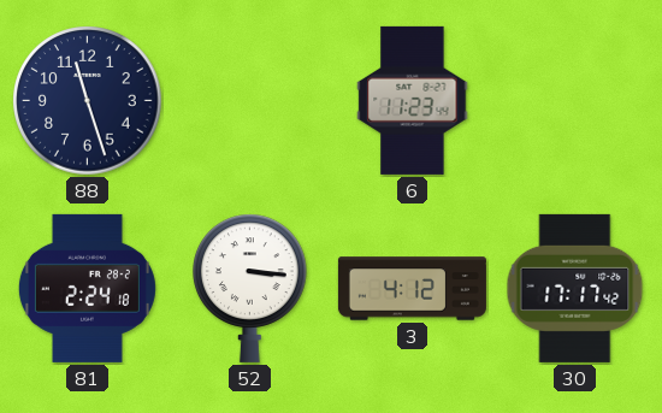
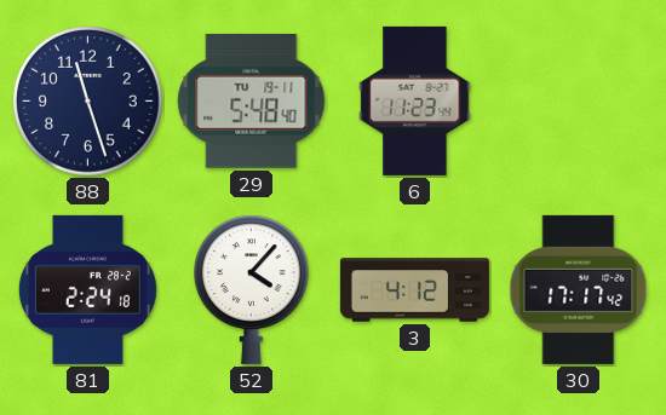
29: none -> 5:48 (252, 100)
52: 3:16 -> 4:07 (252, 289)
